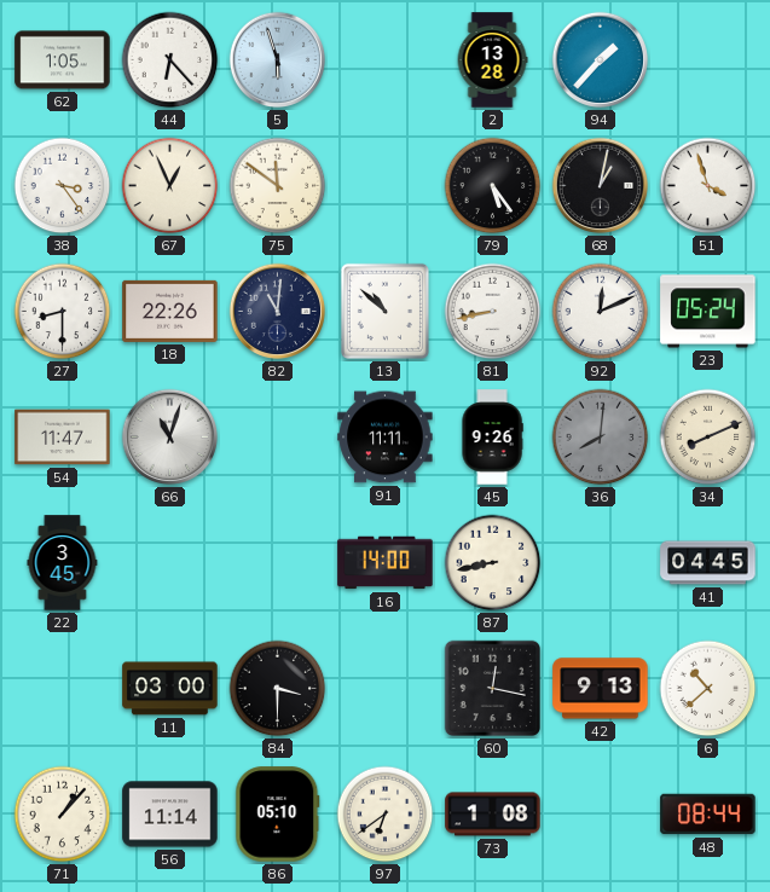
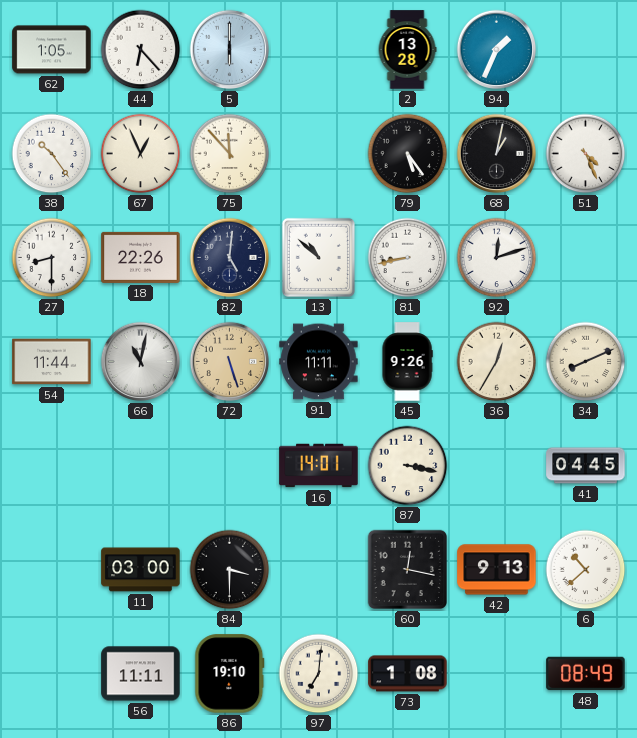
5: 5:57 -> 6:00 (230, 50)
94: 1:37 -> 1:34 (497, 50)
38: 3:24 -> 10:24 (52, 154)
75: 11:51 -> 11:53 (230, 154)
51: 3:57 -> 4:26 (586, 154)
82: 11:01 -> 5:01 (230, 258)
92: 12:11 -> 12:12 (497, 258)
23: 05:24 -> none (708, 312)
54: 11:47 -> 11:44 (52, 362)
66: 11:03 -> 11:02 (141, 362)
72: none -> 5:27 (230, 362)
36: 8:01 -> 12:35 (497, 362)
36 dial: grey -> cream (497, 362)
22: 3:45 -> none (63, 563)
16: 14:00 -> 14:01 (319, 466)
87: 8:43 -> 3:17 (408, 466)
71: 1:07 -> none (63, 815)
56: 11:14 -> 11:11 (141, 674)
86: 05:10 -> 19:10 (230, 674)
97: 6:39 -> 7:01 (319, 674)
48: 08:44 -> 08:49 (586, 674)
